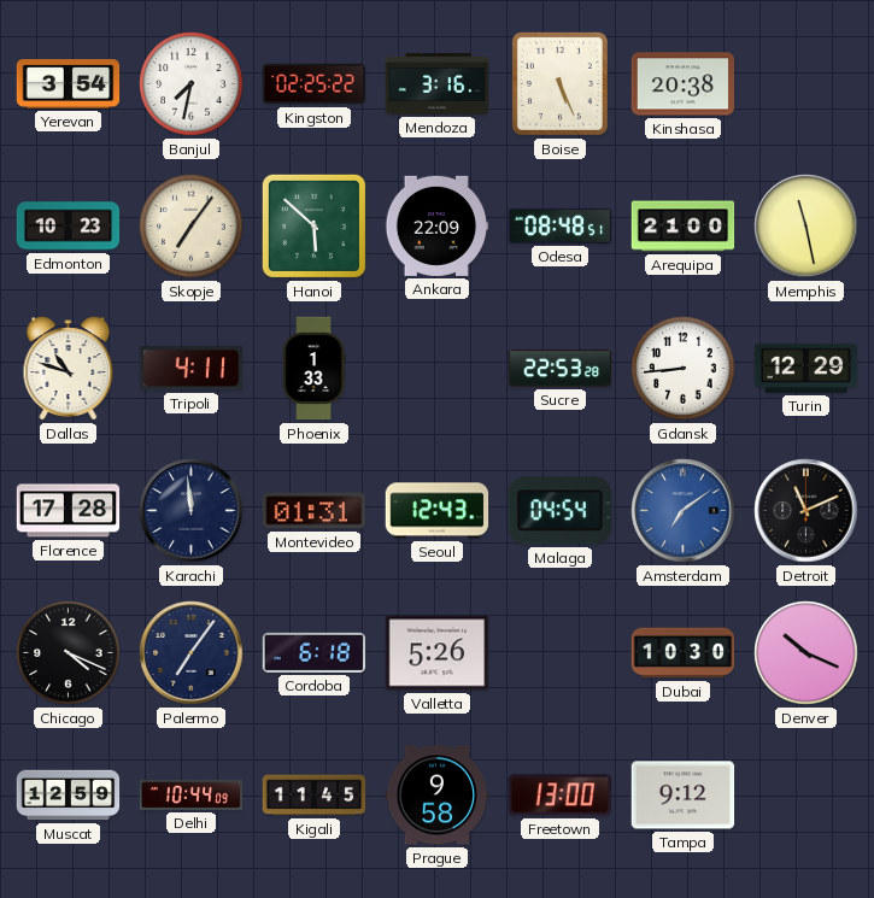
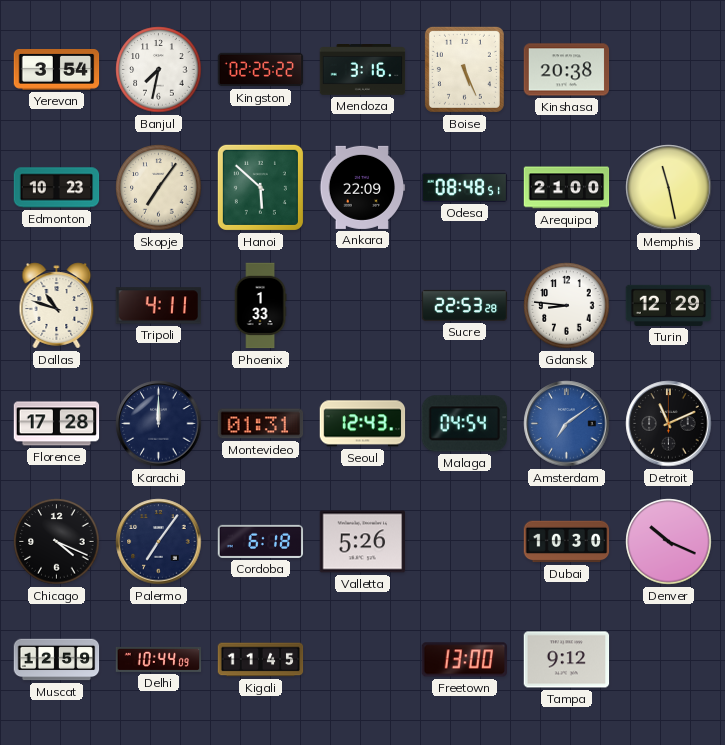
Gdansk: 8:44 -> 8:46 (567, 306)
Karachi: 11:59 -> 12:00 (159, 424)
Prague: 9:58 -> none (438, 796)
